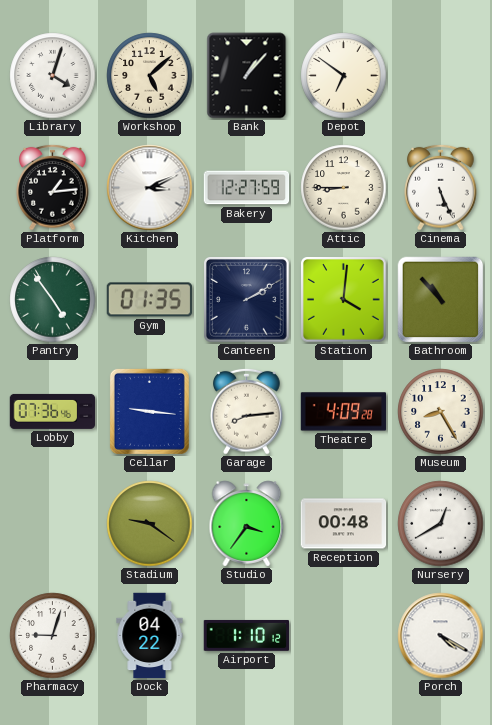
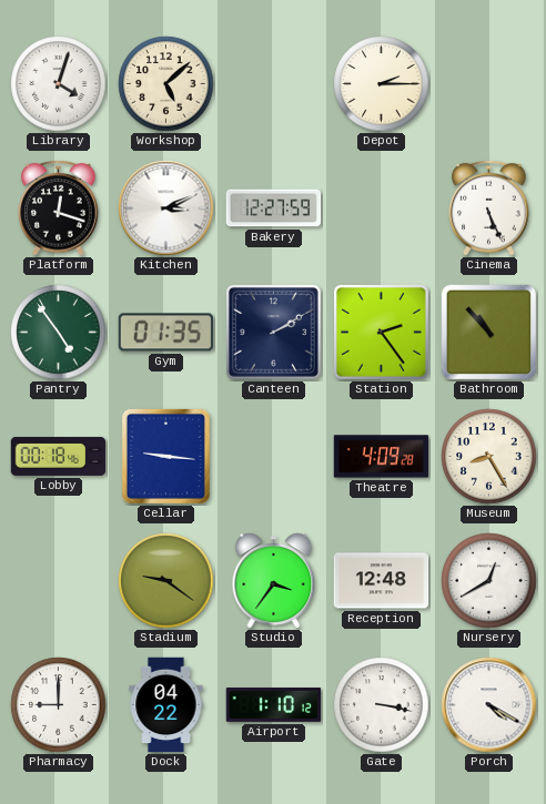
Bank: 1:07 -> none (247, 76)
Depot: 6:51 -> 2:15 (382, 84)
Platform: 1:14 -> 12:18 (59, 207)
Attic: 8:45 -> none (344, 188)
Station: 4:01 -> 2:24 (382, 333)
Lobby: 07:36 -> 00:18 (59, 456)
Garage: 8:14 -> none (247, 411)
Reception: 00:48 -> 12:48 (382, 581)
Pharmacy: 9:03 -> 9:00 (59, 705)
Gate: none -> 3:17 (382, 705)
